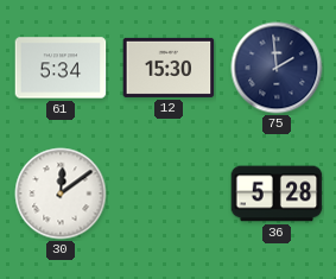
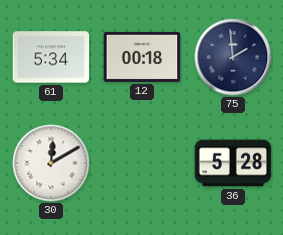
12: 15:30 -> 00:18 (142, 57)
30: 12:09 -> 12:10 (51, 163)
